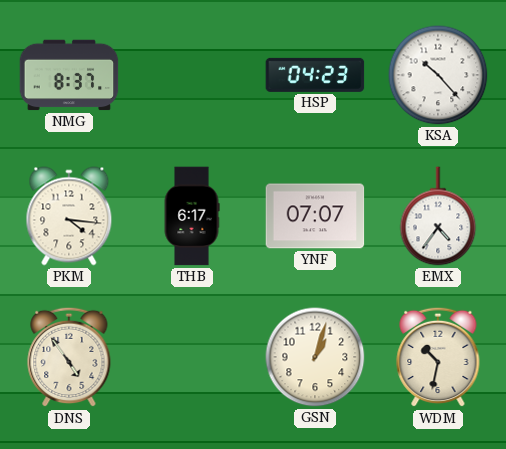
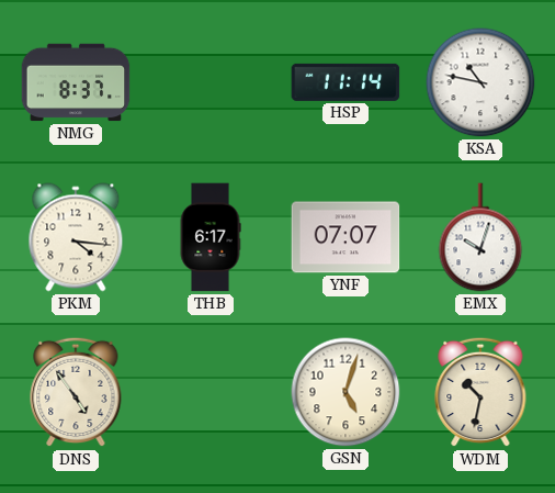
HSP: 04:23 -> 11:14 (346, 82)
KSA: 10:23 -> 10:47 (480, 82)
EMX: 4:36 -> 10:03 (480, 237)
GSN: 1:03 -> 5:03 (346, 392)
